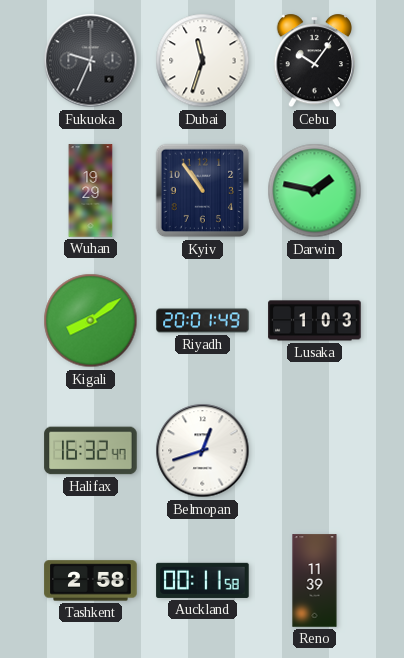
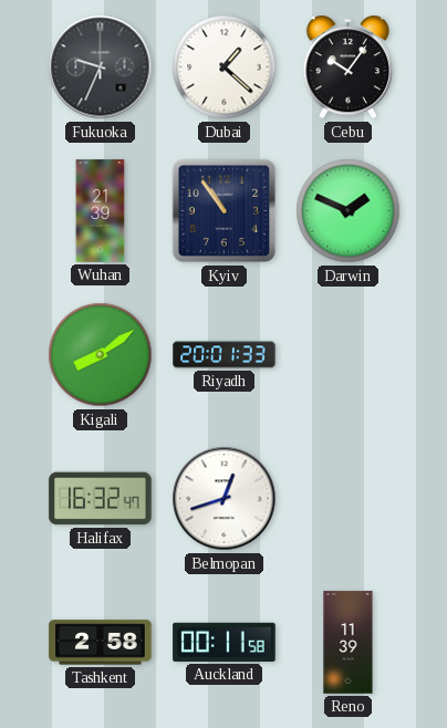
Dubai: 11:33 -> 1:22 (225, 67)
Wuhan: 19:29 -> 21:39 (101, 211)
Darwin: 1:47 -> 1:49 (349, 211)
Riyadh: 20:01:49 -> 20:01:33 (225, 355)
Lusaka: 1:03 -> none (315, 321)
